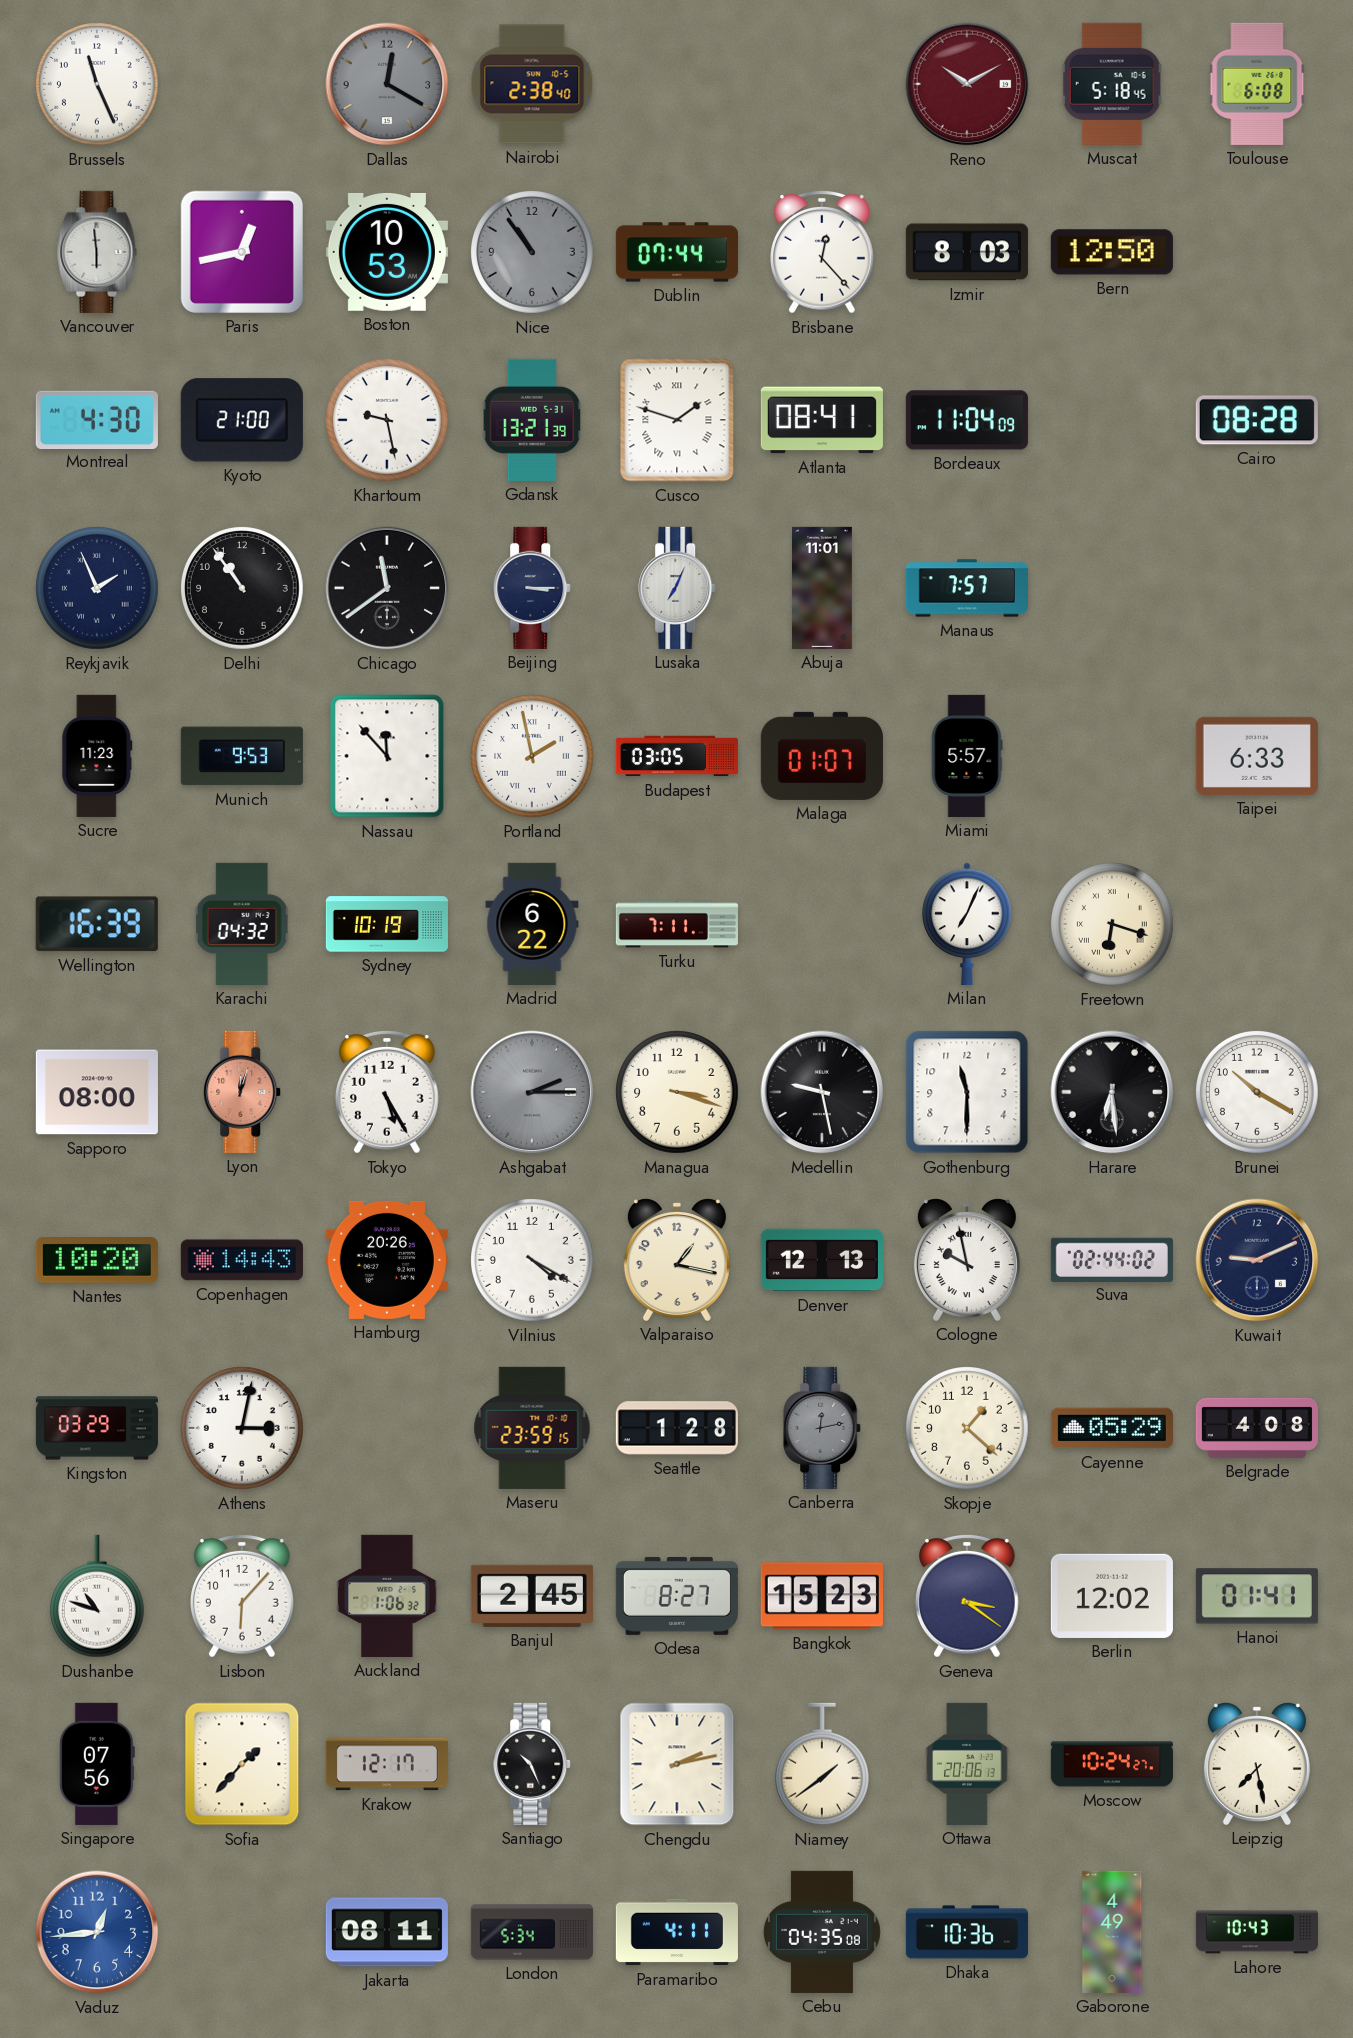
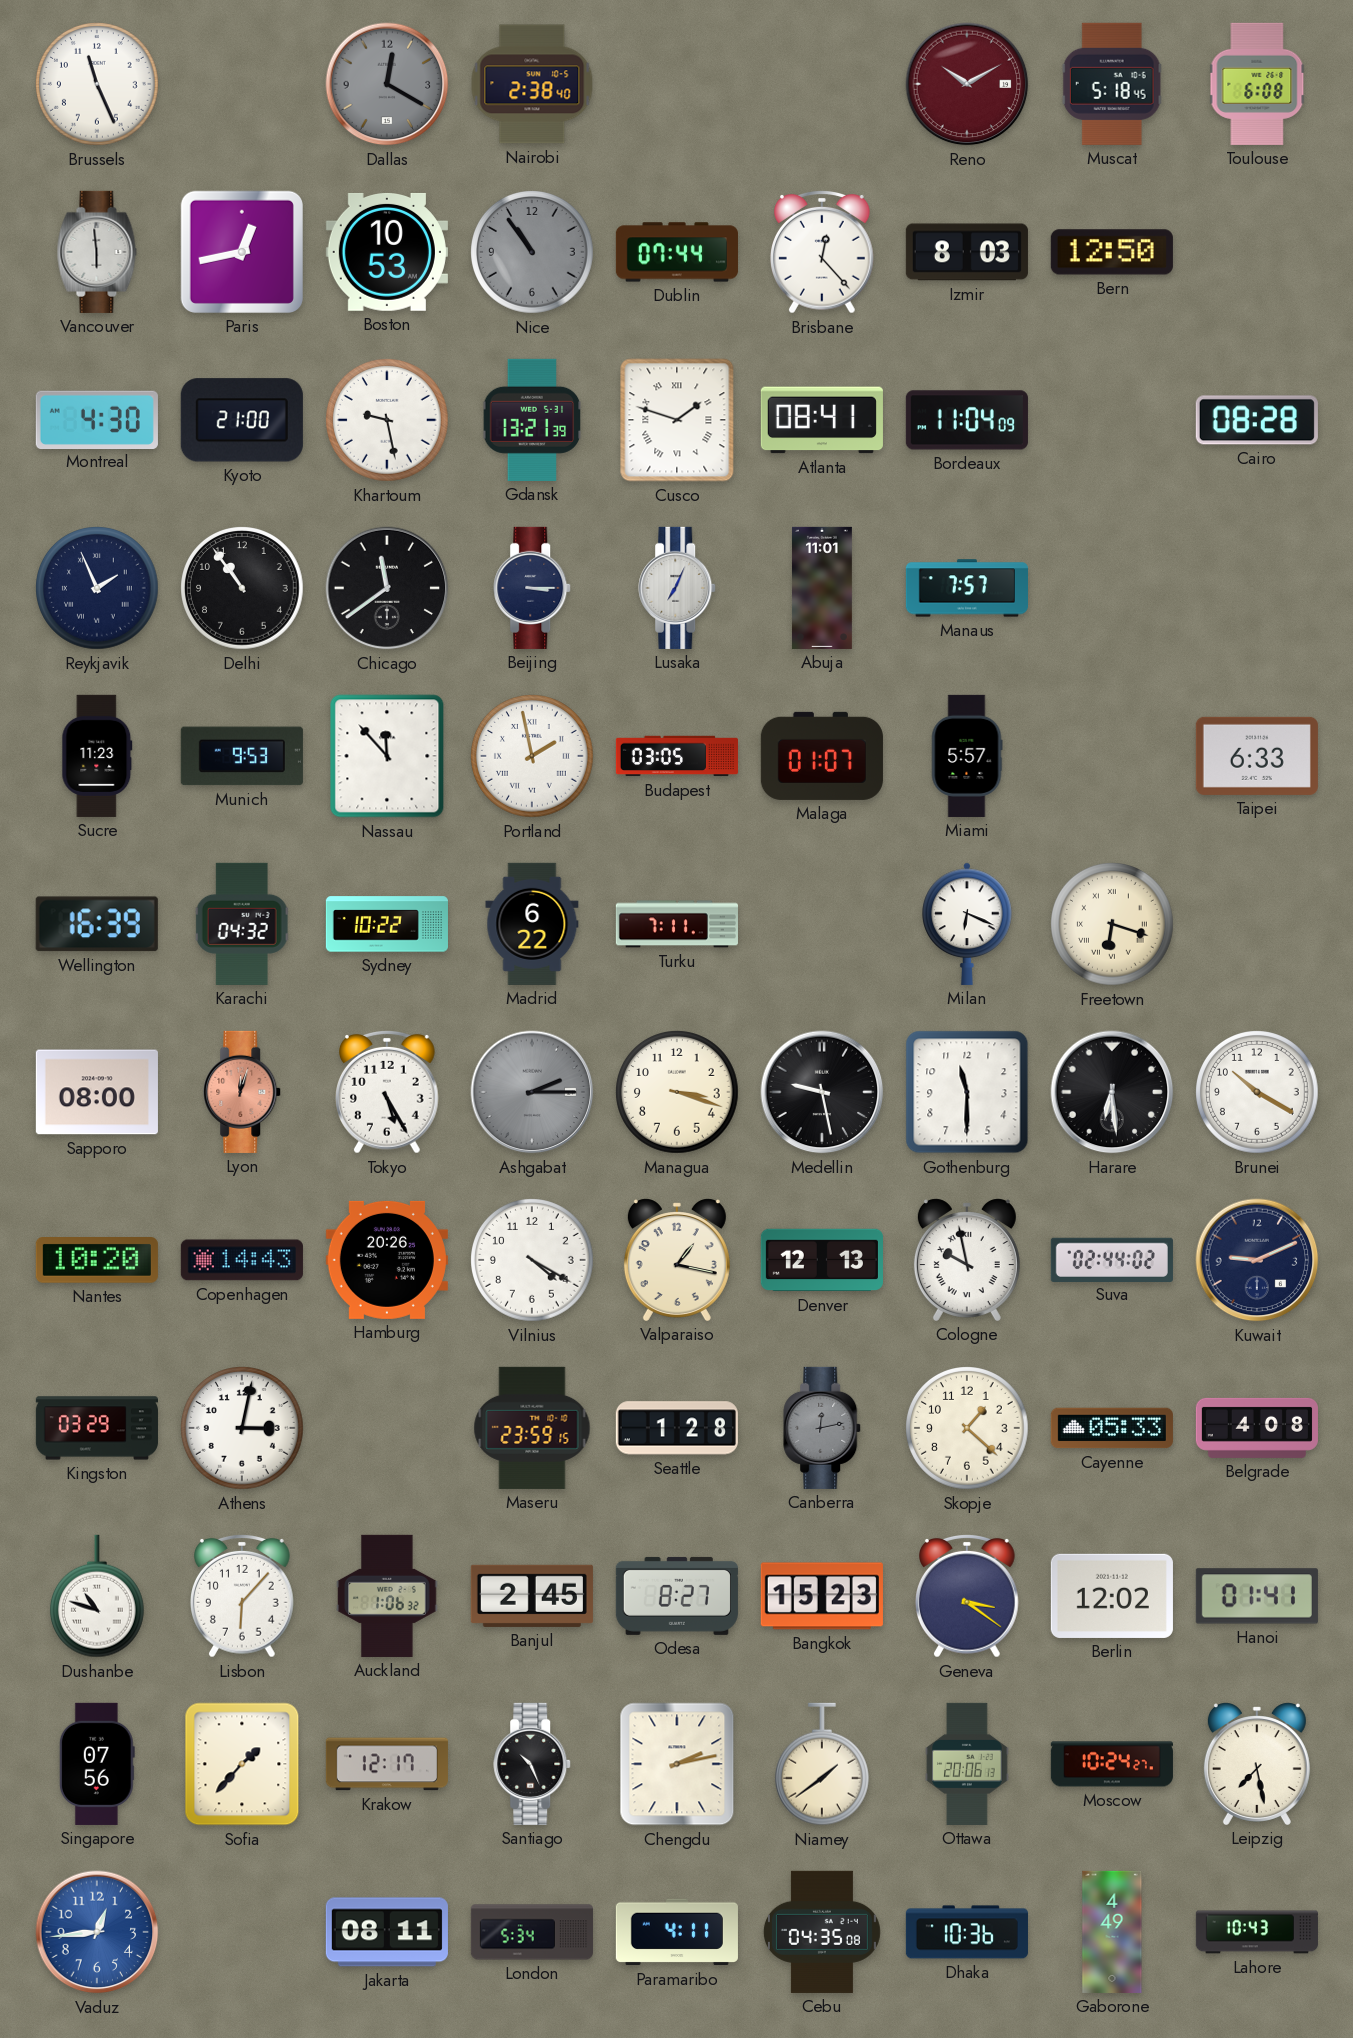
Sydney: 10:19 -> 10:22 (387, 924)
Milan: 7:04 -> 6:19 (967, 924)
Cayenne: 05:29 -> 05:33 (1112, 1428)
